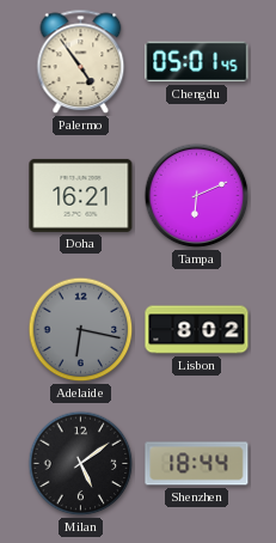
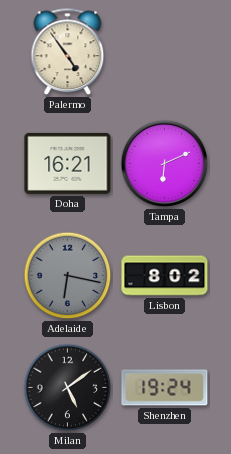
Chengdu: 05:01 -> none (197, 62)
Shenzhen: 18:44 -> 19:24 (165, 388)
